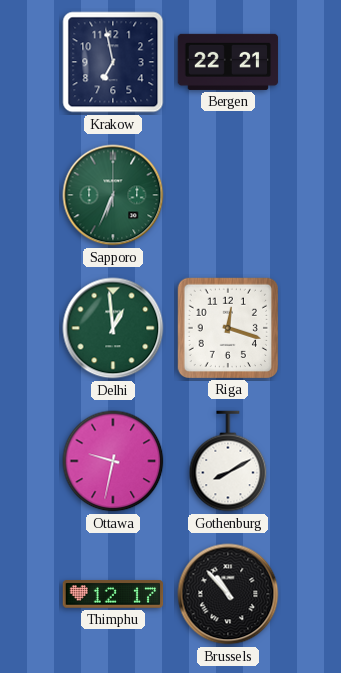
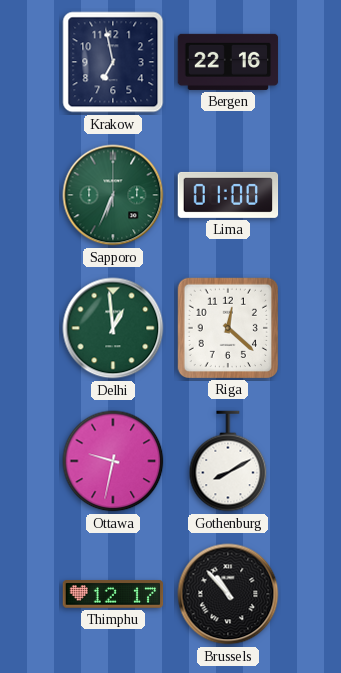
Bergen: 22:21 -> 22:16 (228, 62)
Lima: none -> 01:00 (228, 195)
Riga: 12:18 -> 12:22 (227, 327)
